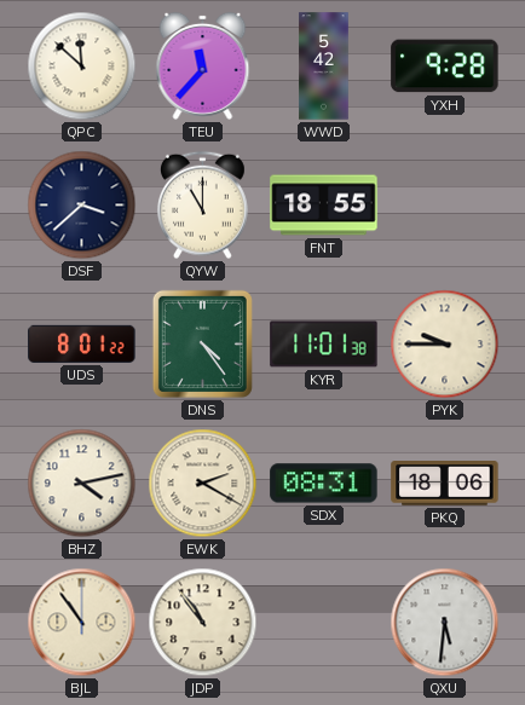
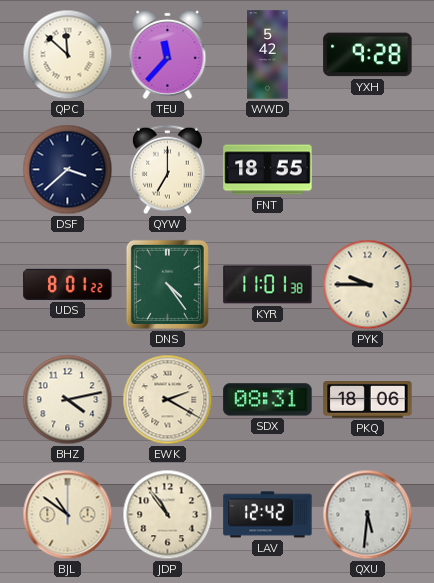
QYW: 11:00 -> 7:00 (167, 170)
BJL: 10:54 -> 10:51 (68, 515)
LAV: none -> 12:42 (268, 515)
